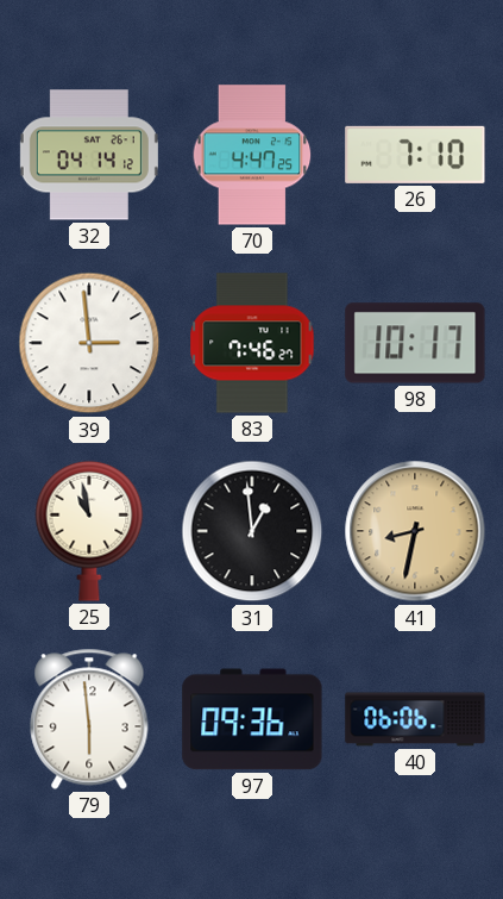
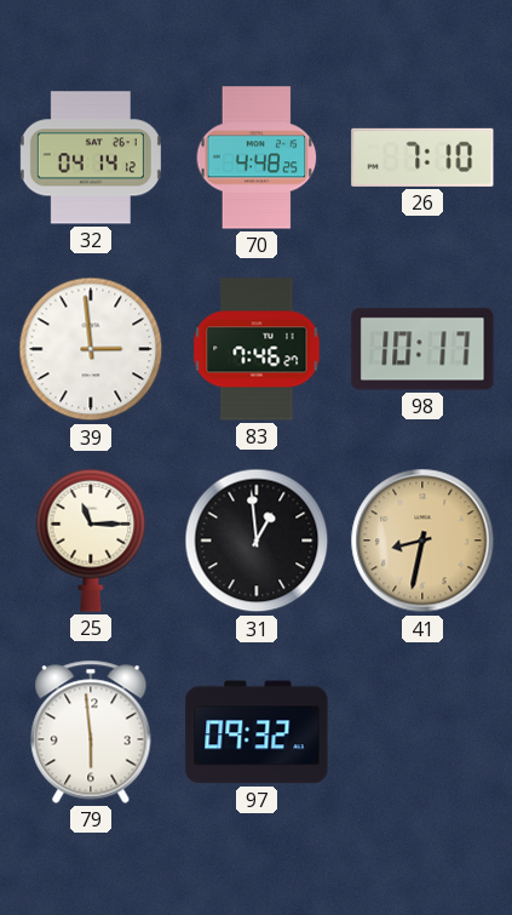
70: 4:47 -> 4:48 (257, 158)
25: 10:58 -> 11:15 (91, 541)
97: 09:36 -> 09:32 (257, 732)
40: 06:06 -> none (415, 719)
